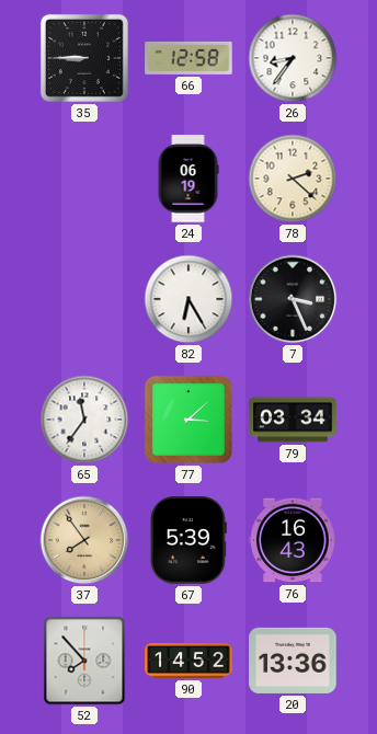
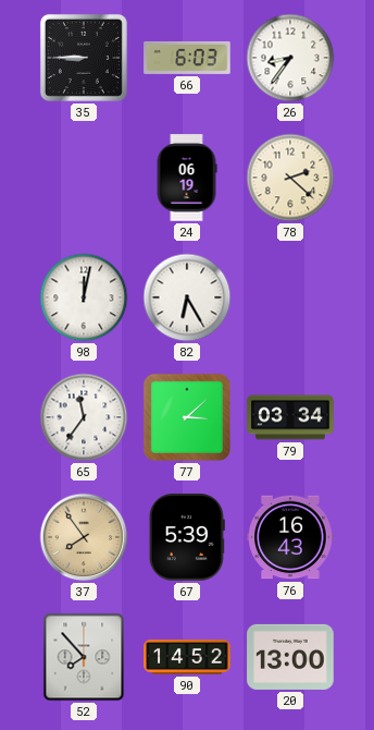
66: 12:58 -> 6:03 (187, 58)
98: none -> 12:02 (84, 297)
7: 3:26 -> none (293, 299)
20: 13:36 -> 13:00 (290, 657)
